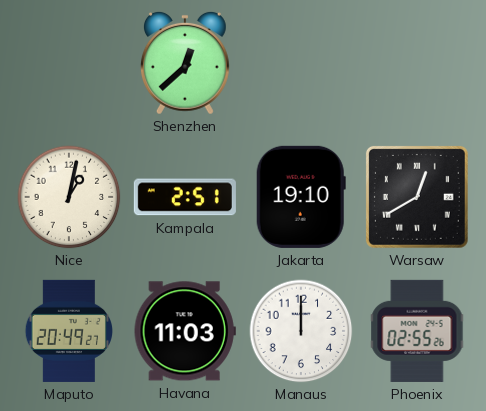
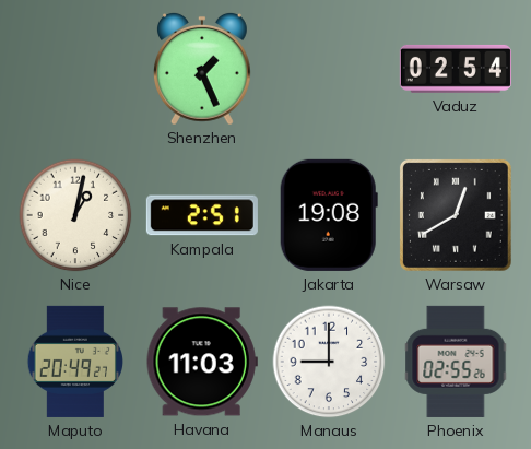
Shenzhen: 12:38 -> 1:26 (202, 69)
Vaduz: none -> 02:54 (456, 69)
Jakarta: 19:10 -> 19:08 (329, 215)
Manaus: 12:00 -> 9:00 (329, 362)
